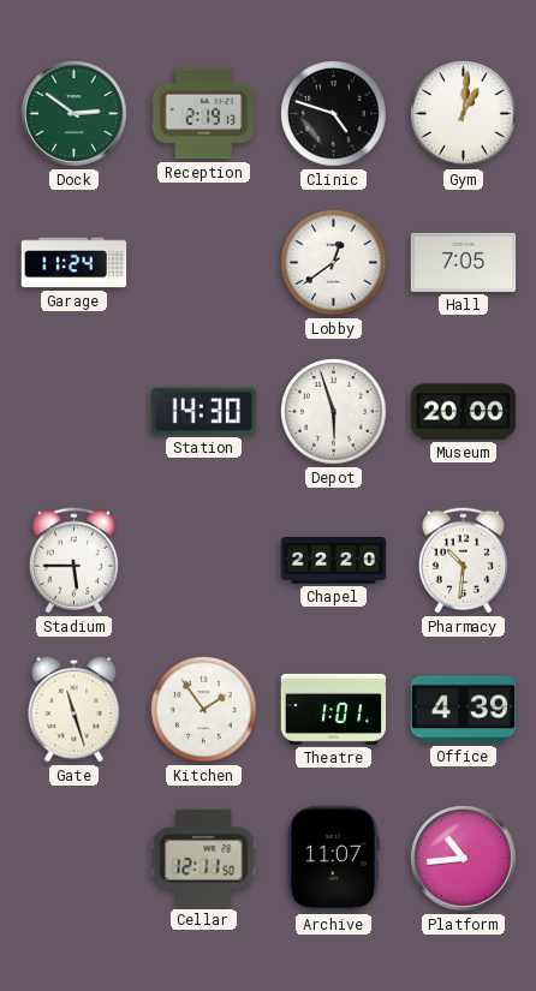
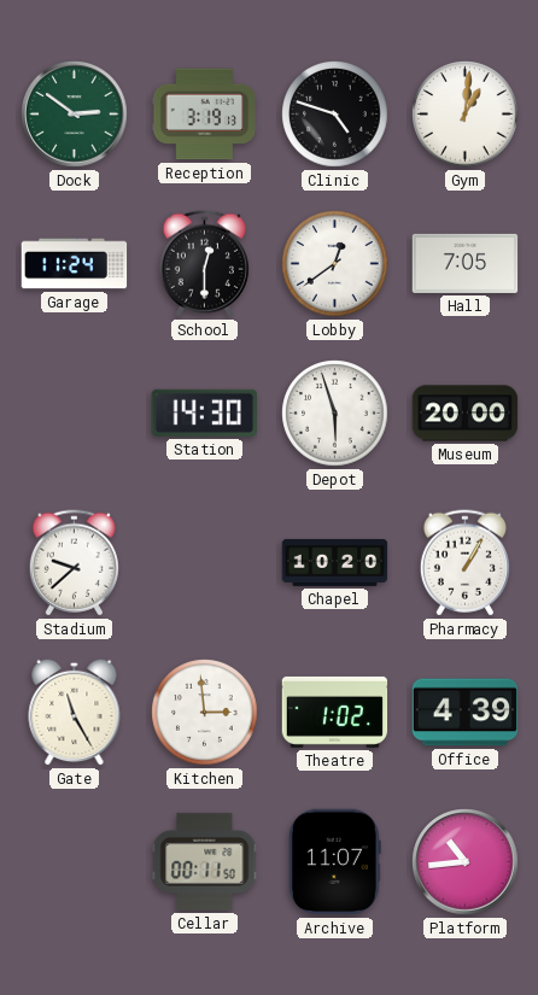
Reception: 2:19 -> 3:19 (205, 115)
School: none -> 12:30 (204, 264)
Stadium: 5:45 -> 9:38 (74, 563)
Chapel: 22:20 -> 10:20 (335, 563)
Pharmacy: 10:31 -> 1:05 (464, 563)
Gate: 11:27 -> 11:25 (75, 712)
Kitchen: 1:54 -> 2:59 (205, 713)
Theatre: 1:01 -> 1:02 (335, 712)
Cellar: 12:11 -> 00:11 (205, 861)
